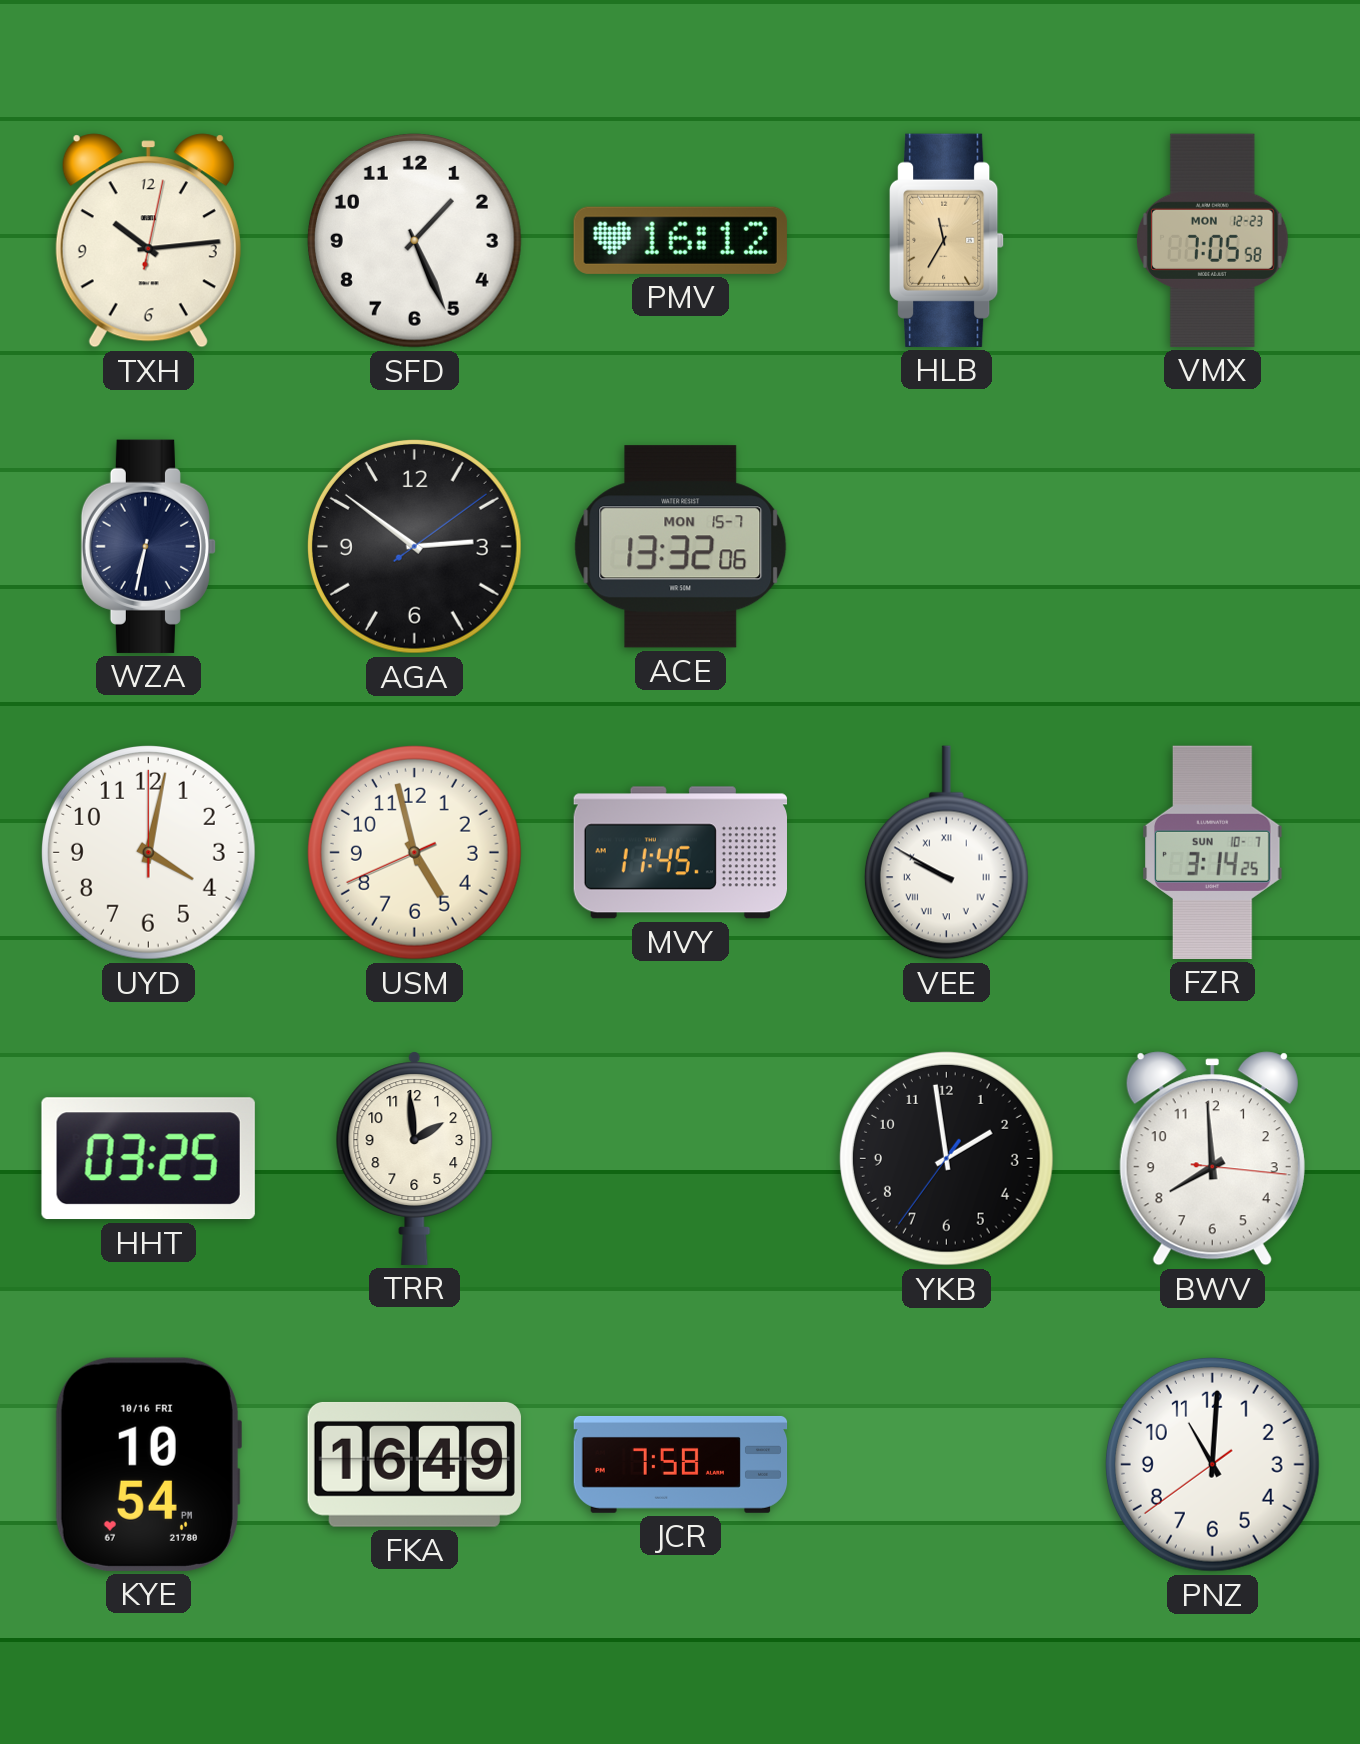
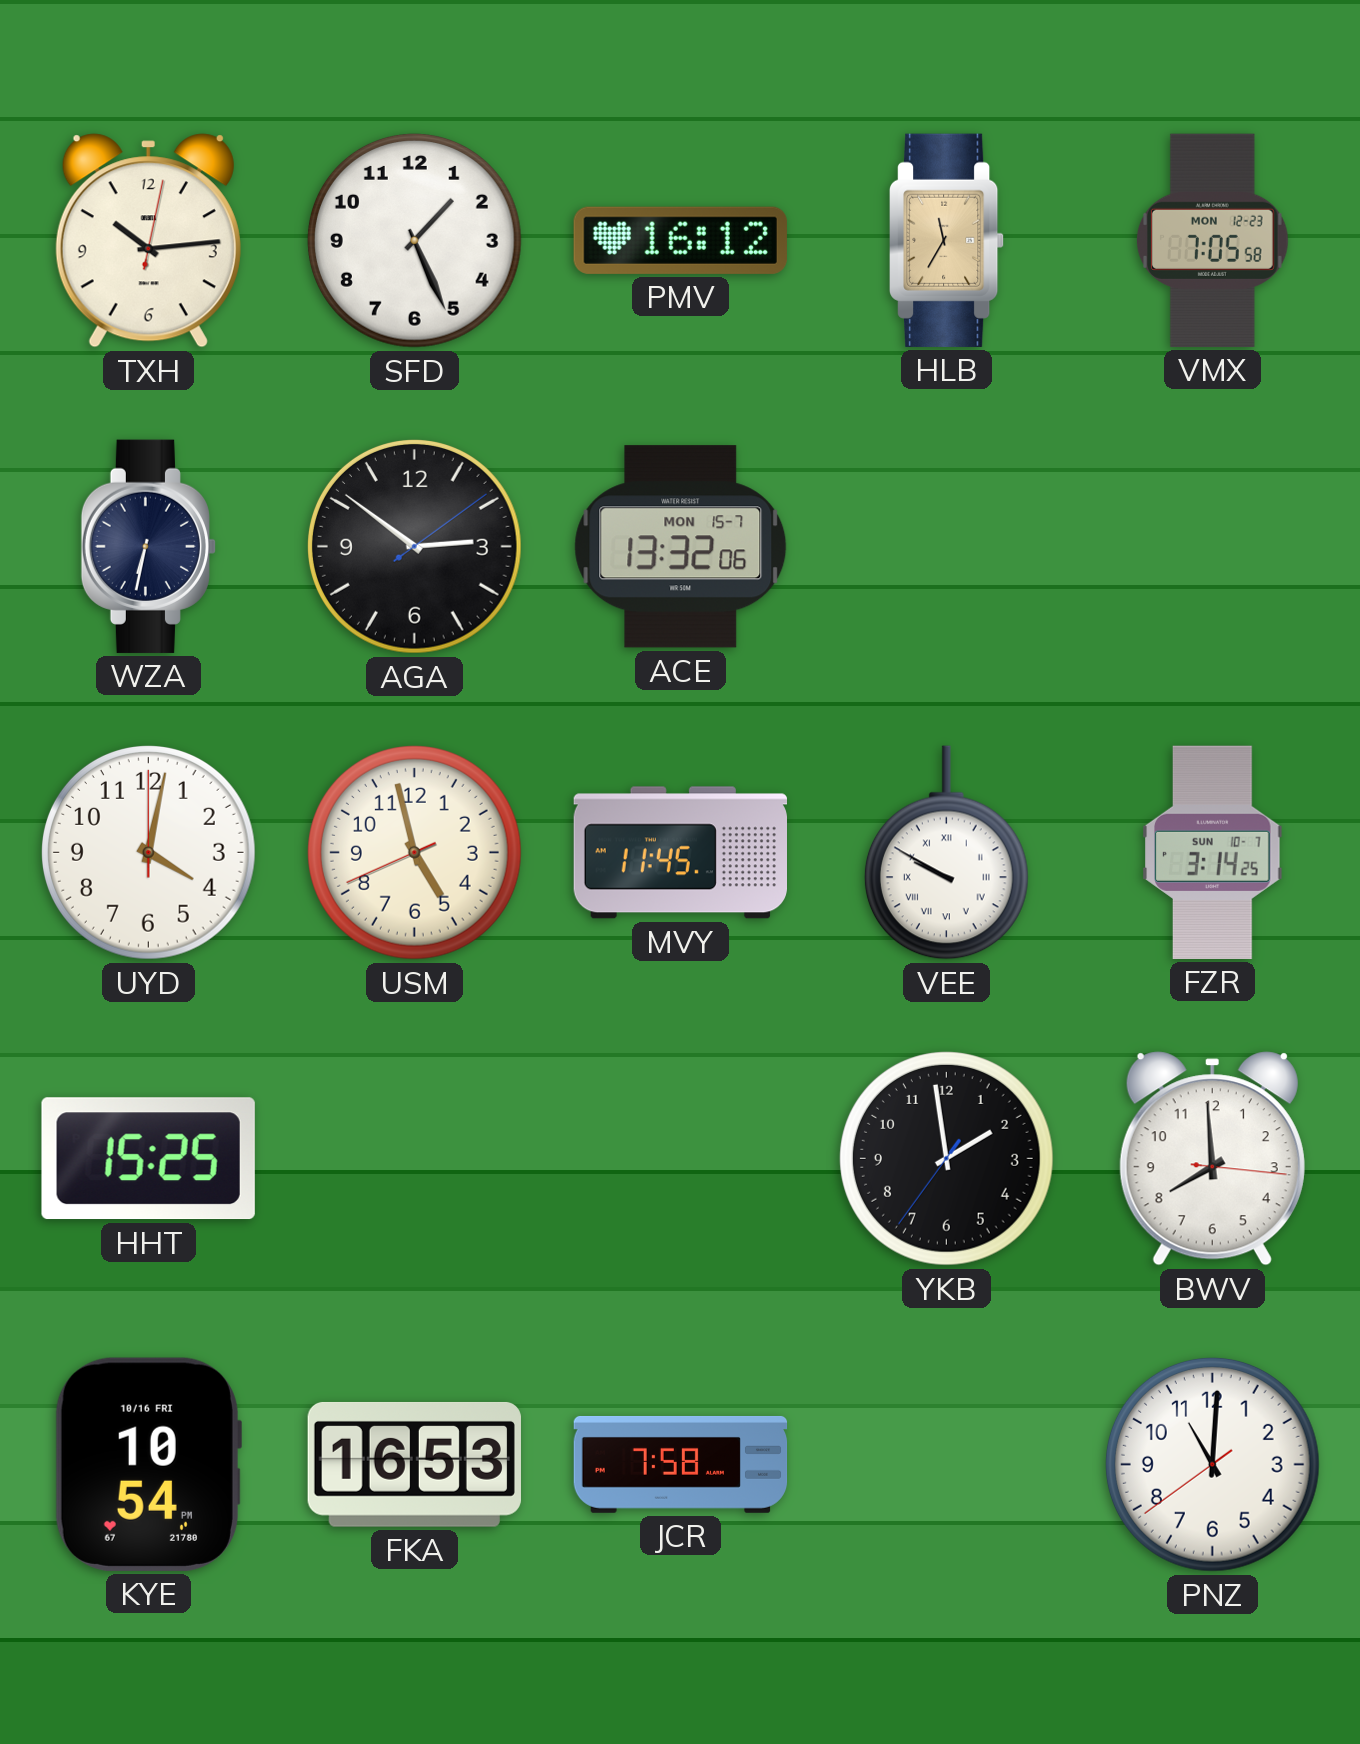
HHT: 03:25 -> 15:25 (148, 1159)
TRR: 1:59 -> none (415, 1158)
FKA: 16:49 -> 16:53 (414, 1464)
